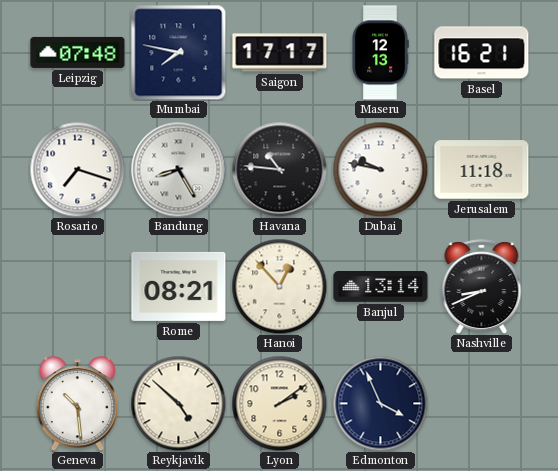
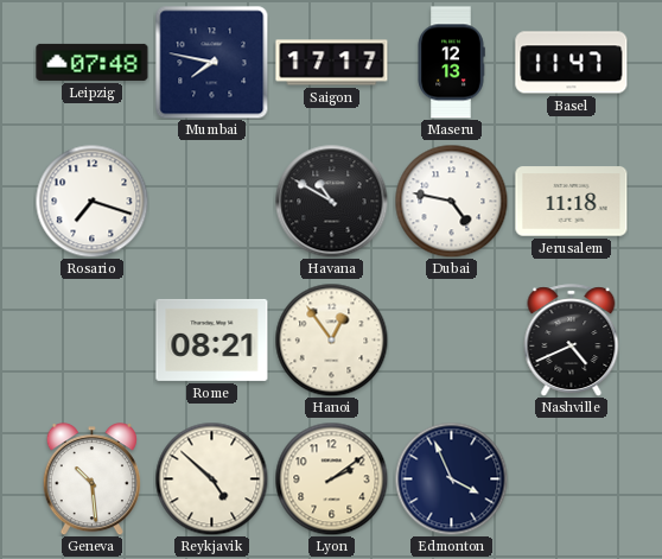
Basel: 16:21 -> 11:47 (572, 63)
Bandung: 8:25 -> none (178, 169)
Havana: 10:46 -> 10:50 (331, 201)
Dubai: 9:47 -> 4:47 (451, 201)
Hanoi: 12:53 -> 12:54 (331, 339)
Banjul: 13:14 -> none (381, 287)
Nashville: 8:41 -> 4:41 (572, 341)
